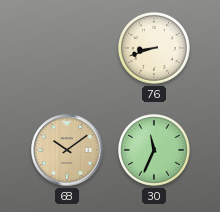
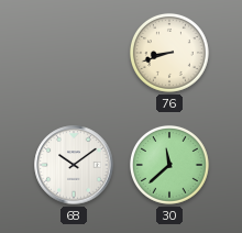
68 dial: champagne -> white (74, 165)
30: 11:34 -> 11:38 (169, 165)
